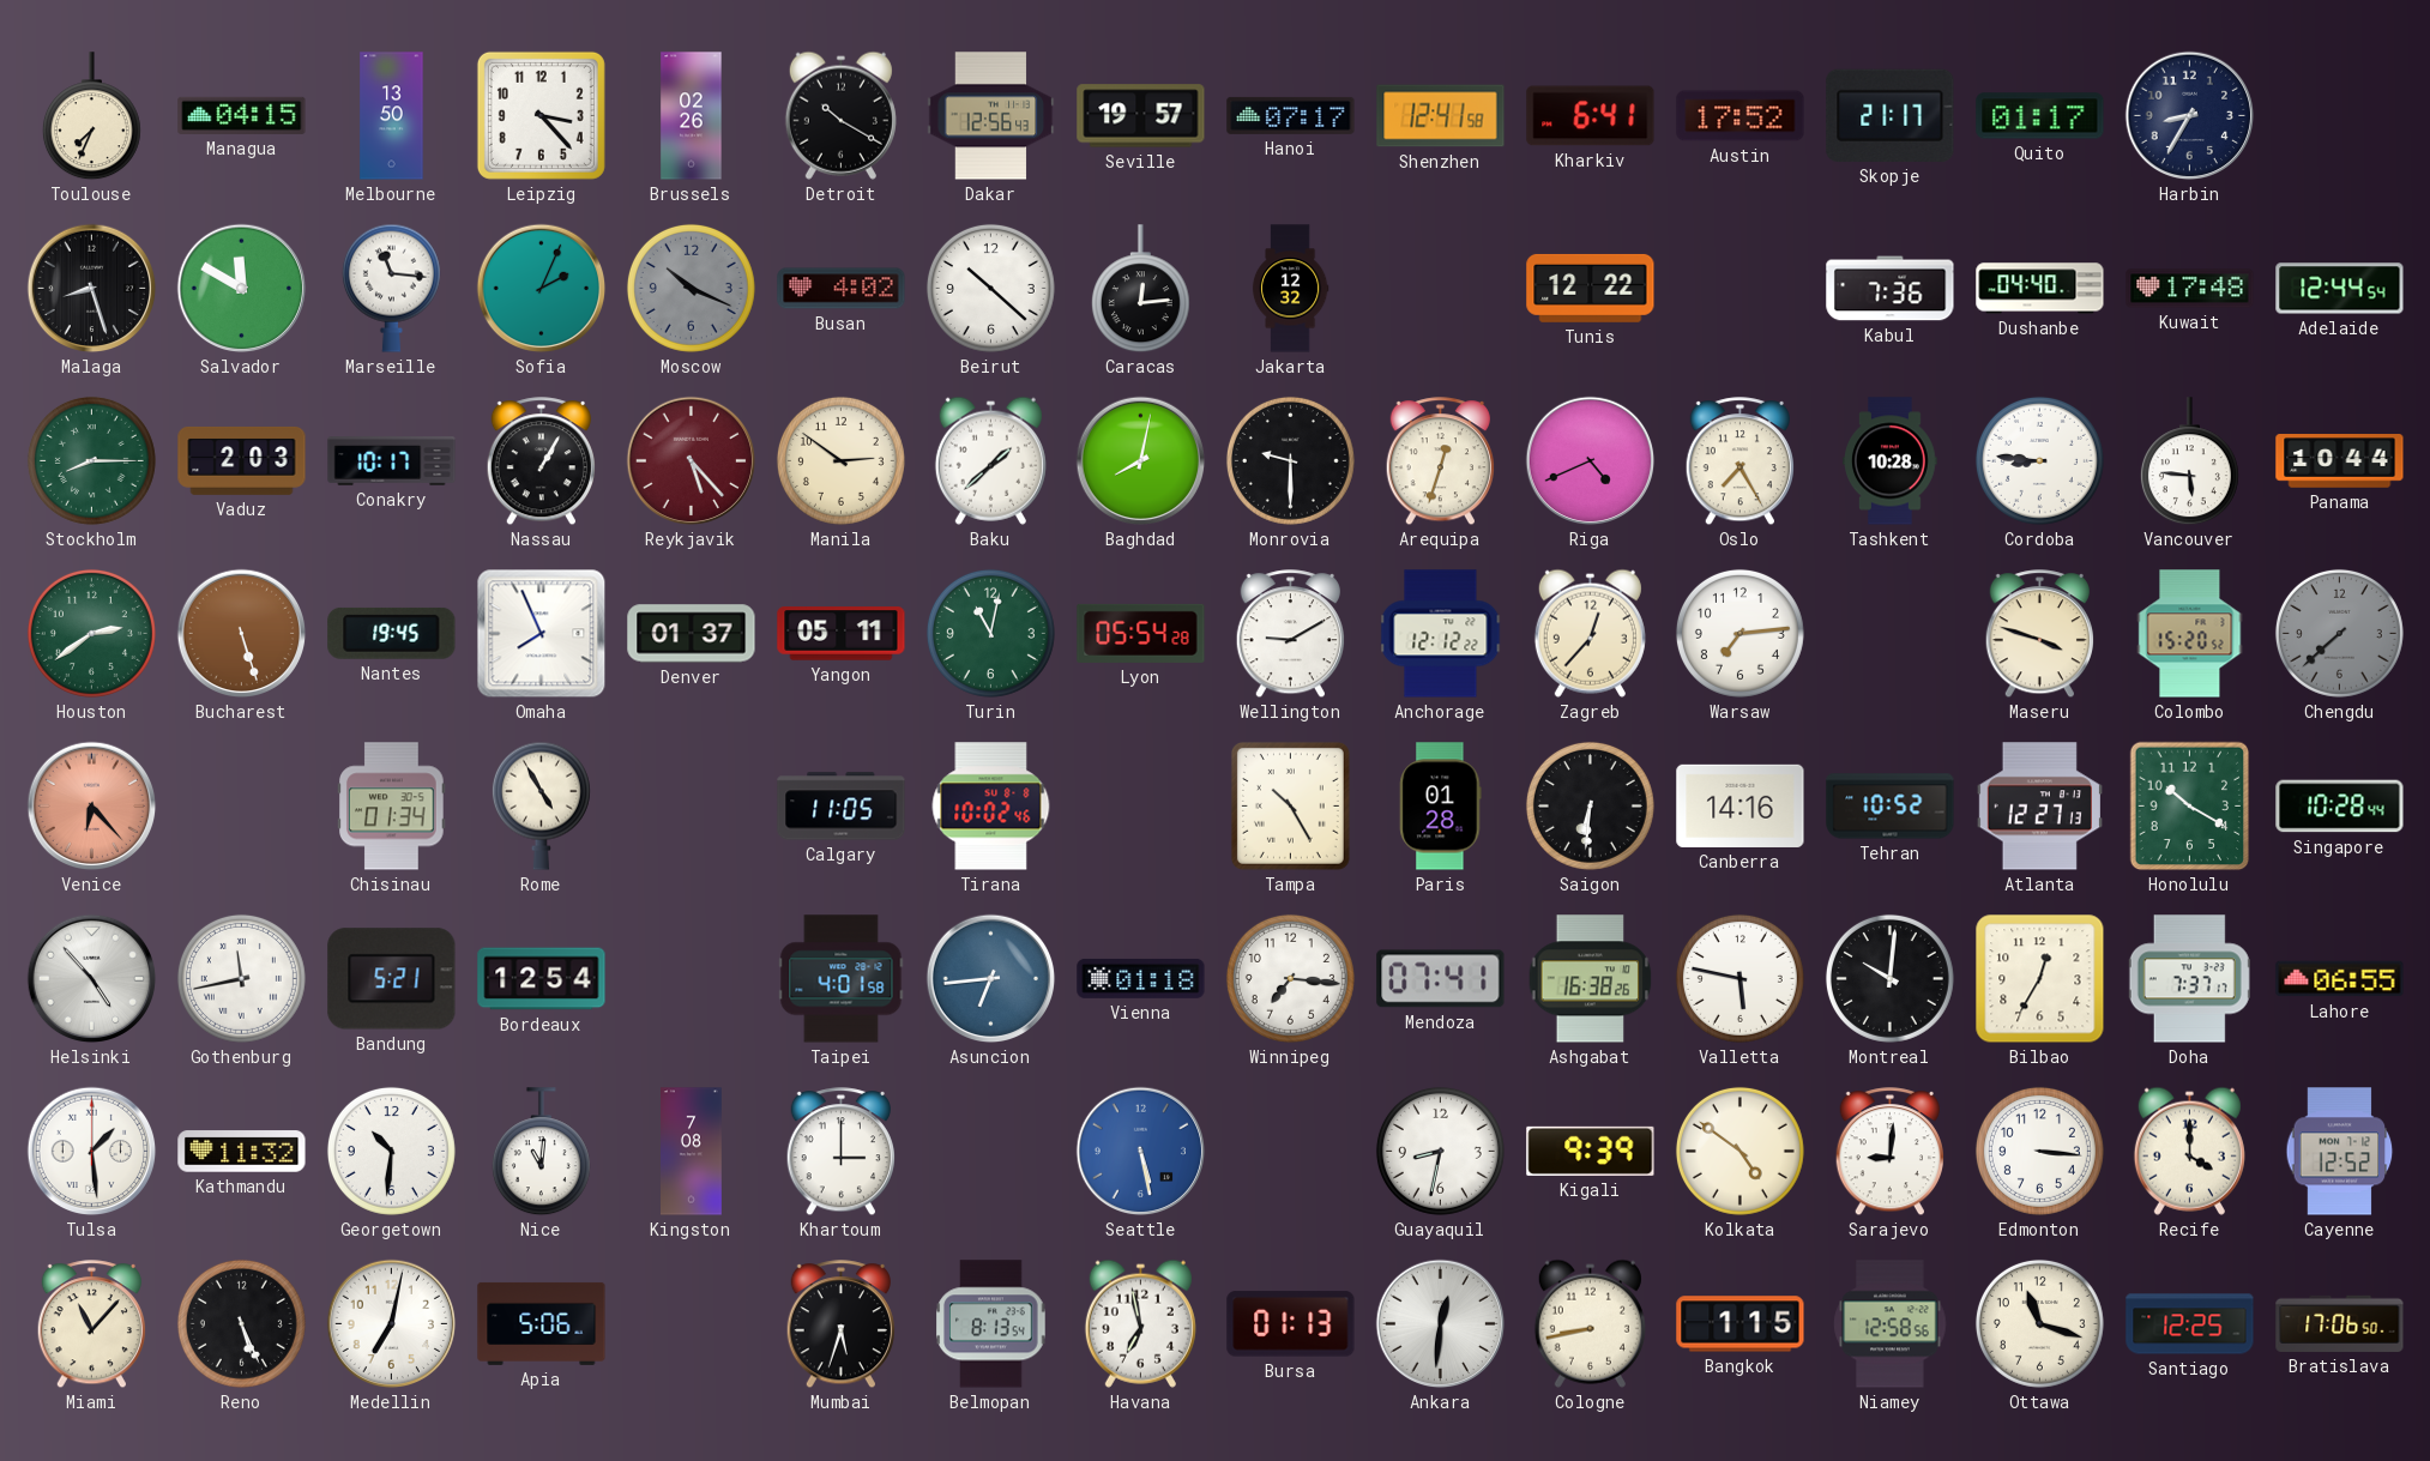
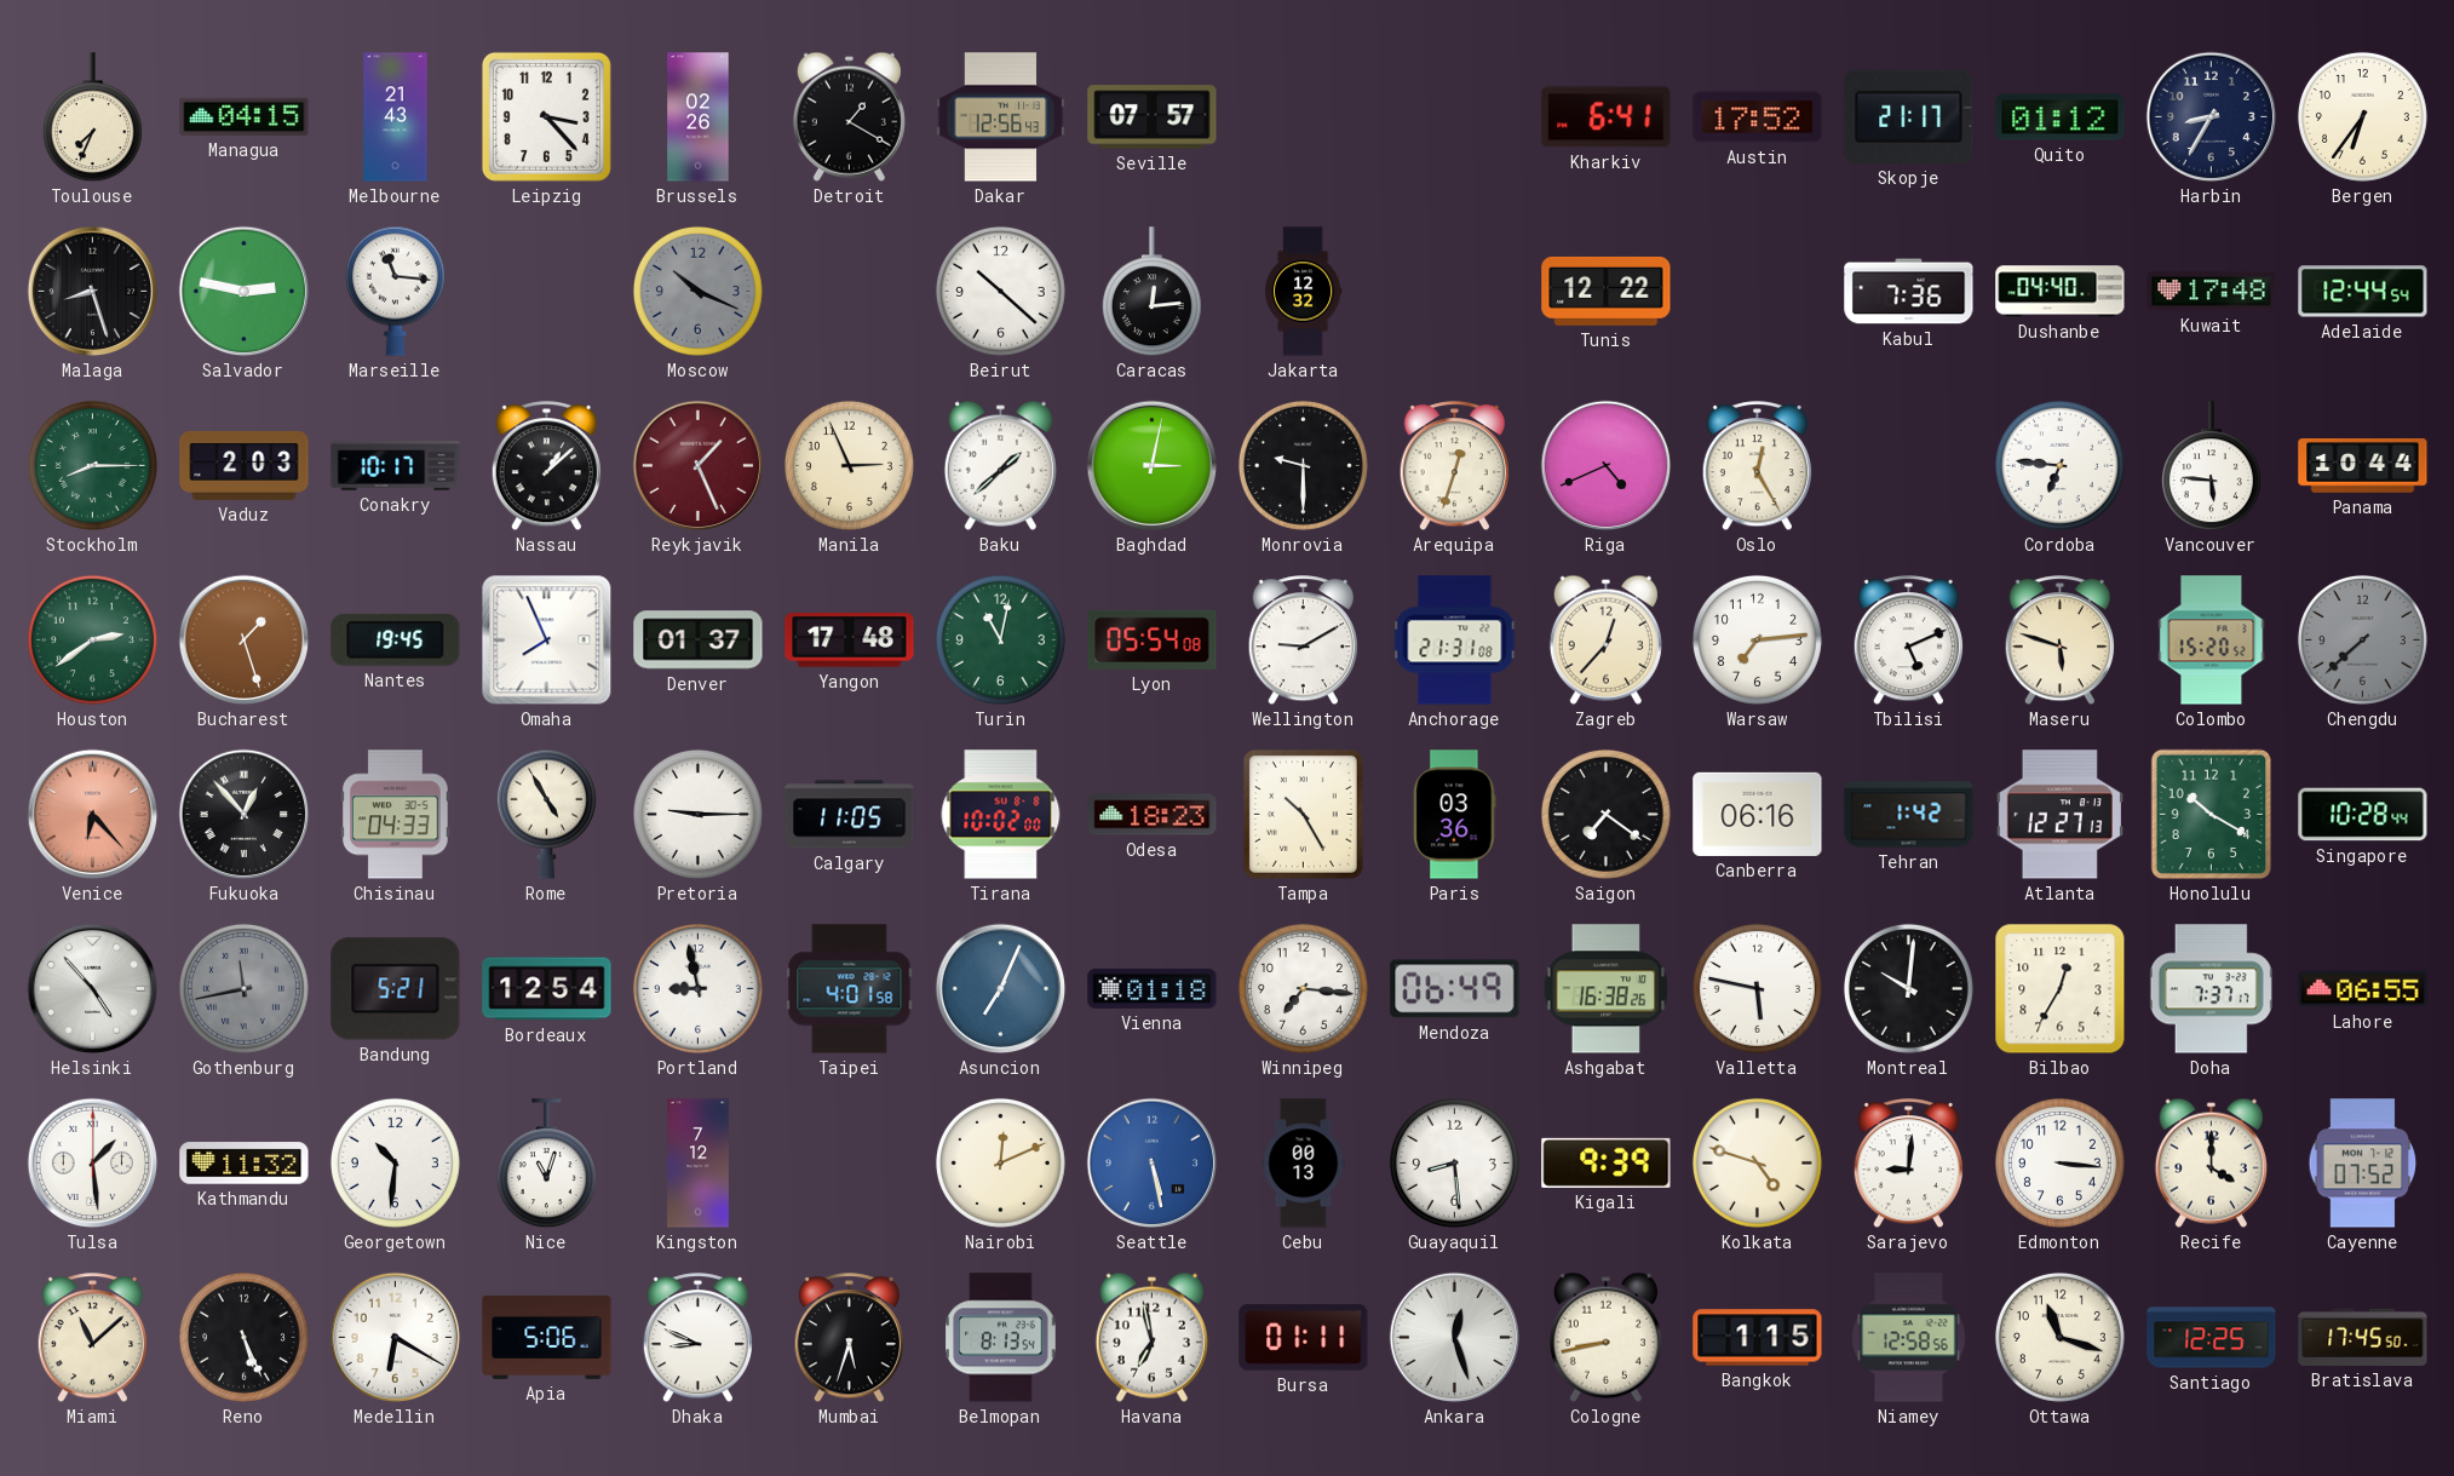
Melbourne: 13:50 -> 21:43 (396, 117)
Detroit: 10:20 -> 1:20 (849, 116)
Seville: 19:57 -> 07:57 (1153, 117)
Hanoi: 07:17 -> none (1291, 115)
Shenzhen: 12:41 -> none (1441, 116)
Quito: 01:17 -> 01:12 (2061, 117)
Bergen: none -> 6:36 (2362, 116)
Salvador: 11:50 -> 2:47 (245, 292)
Sofia: 2:04 -> none (542, 289)
Busan: 4:02 -> none (842, 289)
Nassau: 1:05 -> 1:08 (546, 466)
Reykjavik: 5:23 -> 1:26 (699, 466)
Manila: 2:51 -> 2:56 (849, 465)
Baghdad: 8:02 -> 3:02 (1153, 466)
Oslo: 7:25 -> 12:25 (1757, 466)
Tashkent: 10:28 -> none (1891, 461)
Cordoba: 8:46 -> 6:46 (2059, 465)
Bucharest: 5:27 -> 1:27 (245, 641)
Yangon: 05:11 -> 17:48 (850, 641)
Lyon: 05:54:28 -> 05:54:08 (1153, 639)
Anchorage: 12:12 -> 21:31 (1455, 641)
Tbilisi: none -> 5:11 (1908, 641)
Maseru: 3:48 -> 5:48 (2059, 641)
Fukuoka: none -> 12:53 (245, 815)
Chisinau: 01:34 -> 04:33 (396, 815)
Pretoria: none -> 9:15 (697, 814)
Tirana: 10:02:46 -> 10:02:00 (1001, 815)
Odesa: none -> 18:23 (1153, 815)
Paris: 01:28 -> 03:36 (1455, 815)
Saigon: 6:31 -> 7:21 (1605, 814)
Canberra: 14:16 -> 06:16 (1758, 814)
Tehran: 10:52 -> 1:42 (1909, 815)
Gothenburg dial: white -> grey (243, 988)
Portland: none -> 8:58 (697, 988)
Asuncion: 6:44 -> 7:04 (1001, 989)
Mendoza: 07:41 -> 06:49 (1455, 989)
Nice: 11:01 -> 11:03 (546, 1164)
Kingston: 7:08 -> 7:12 (699, 1164)
Khartoum: 3:00 -> none (840, 1152)
Nairobi: none -> 12:11 (1000, 1162)
Cebu: none -> 00:13 (1304, 1164)
Guayaquil: 8:32 -> 8:29 (1454, 1162)
Kolkata: 4:51 -> 4:48 (1757, 1162)
Cayenne: 12:52 -> 07:52 (2363, 1164)
Miami: 11:07 -> 11:08 (92, 1338)
Medellin: 7:02 -> 6:20 (396, 1338)
Dhaka: none -> 8:49 (697, 1338)
Bursa: 01:13 -> 01:11 (1304, 1338)
Ankara: 12:31 -> 12:27 (1455, 1338)
Bratislava: 17:06 -> 17:45 (2363, 1337)
